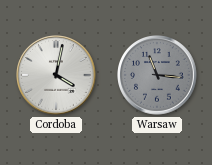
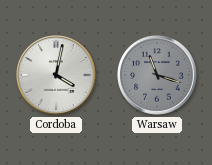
Warsaw: 11:16 -> 11:18 (157, 75)
